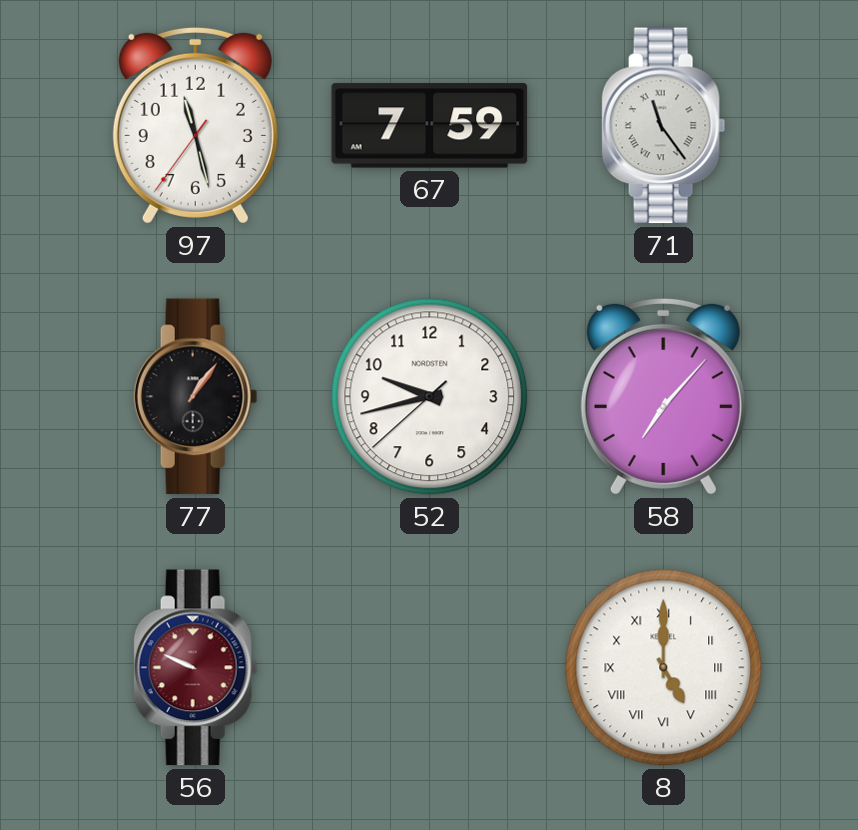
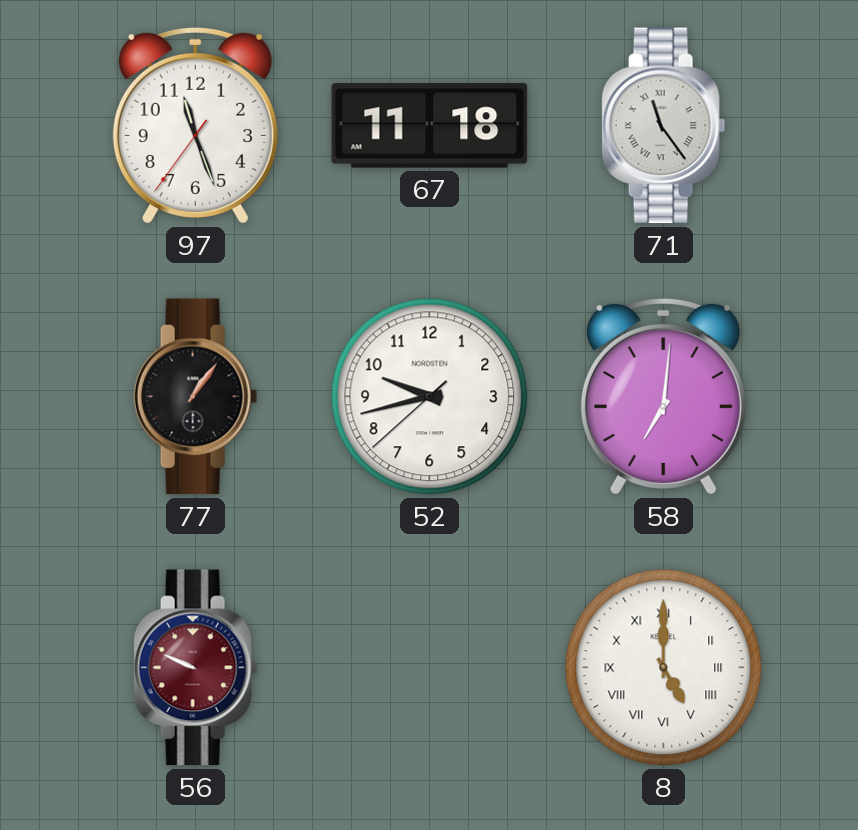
97: 11:27 -> 11:26 (195, 125)
67: 7:59 -> 11:18 (430, 126)
58: 7:07 -> 7:01 (663, 396)
